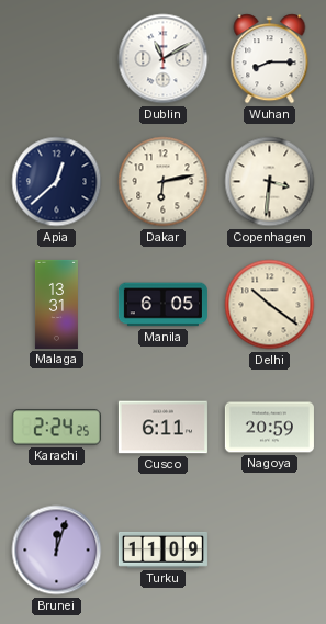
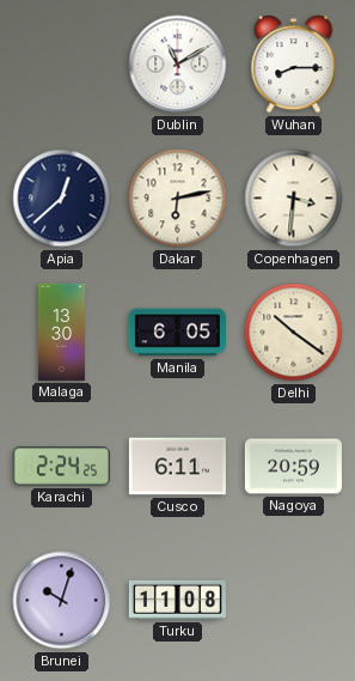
Malaga: 13:31 -> 13:30 (61, 332)
Brunei: 12:03 -> 10:03 (62, 601)
Turku: 11:09 -> 11:08 (177, 600)
